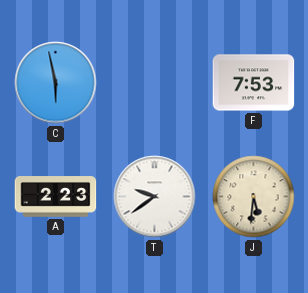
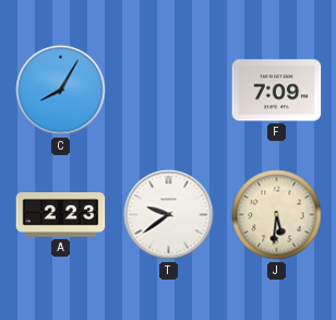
C: 5:58 -> 8:05 (61, 91)
F: 7:53 -> 7:09 (277, 91)
